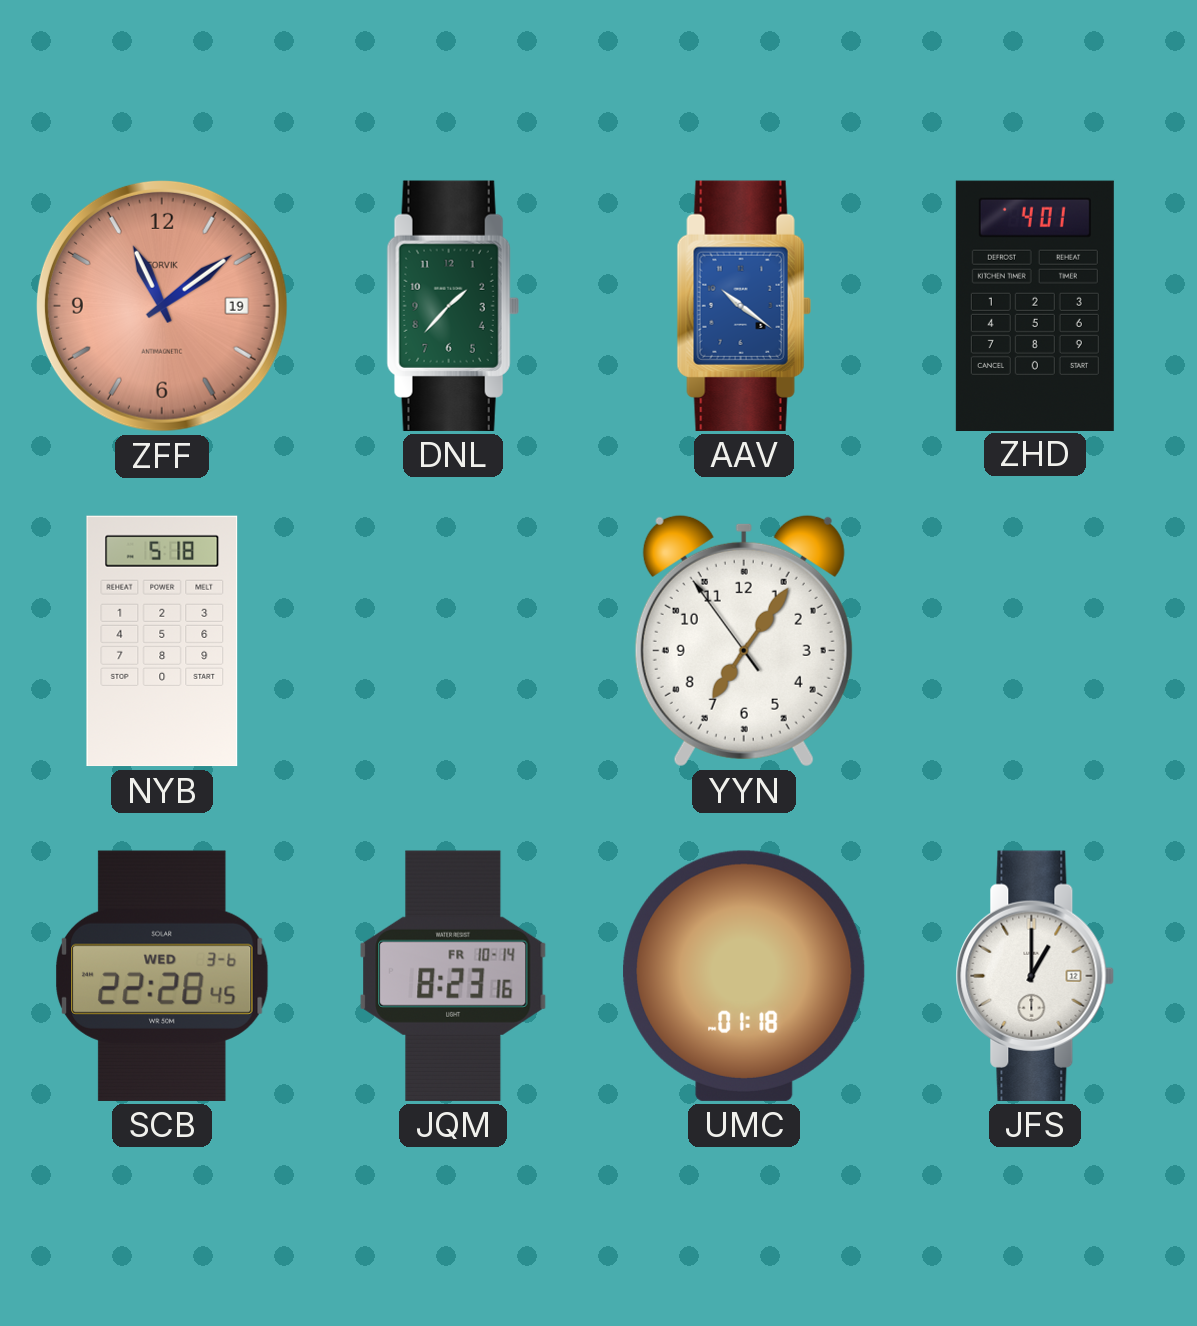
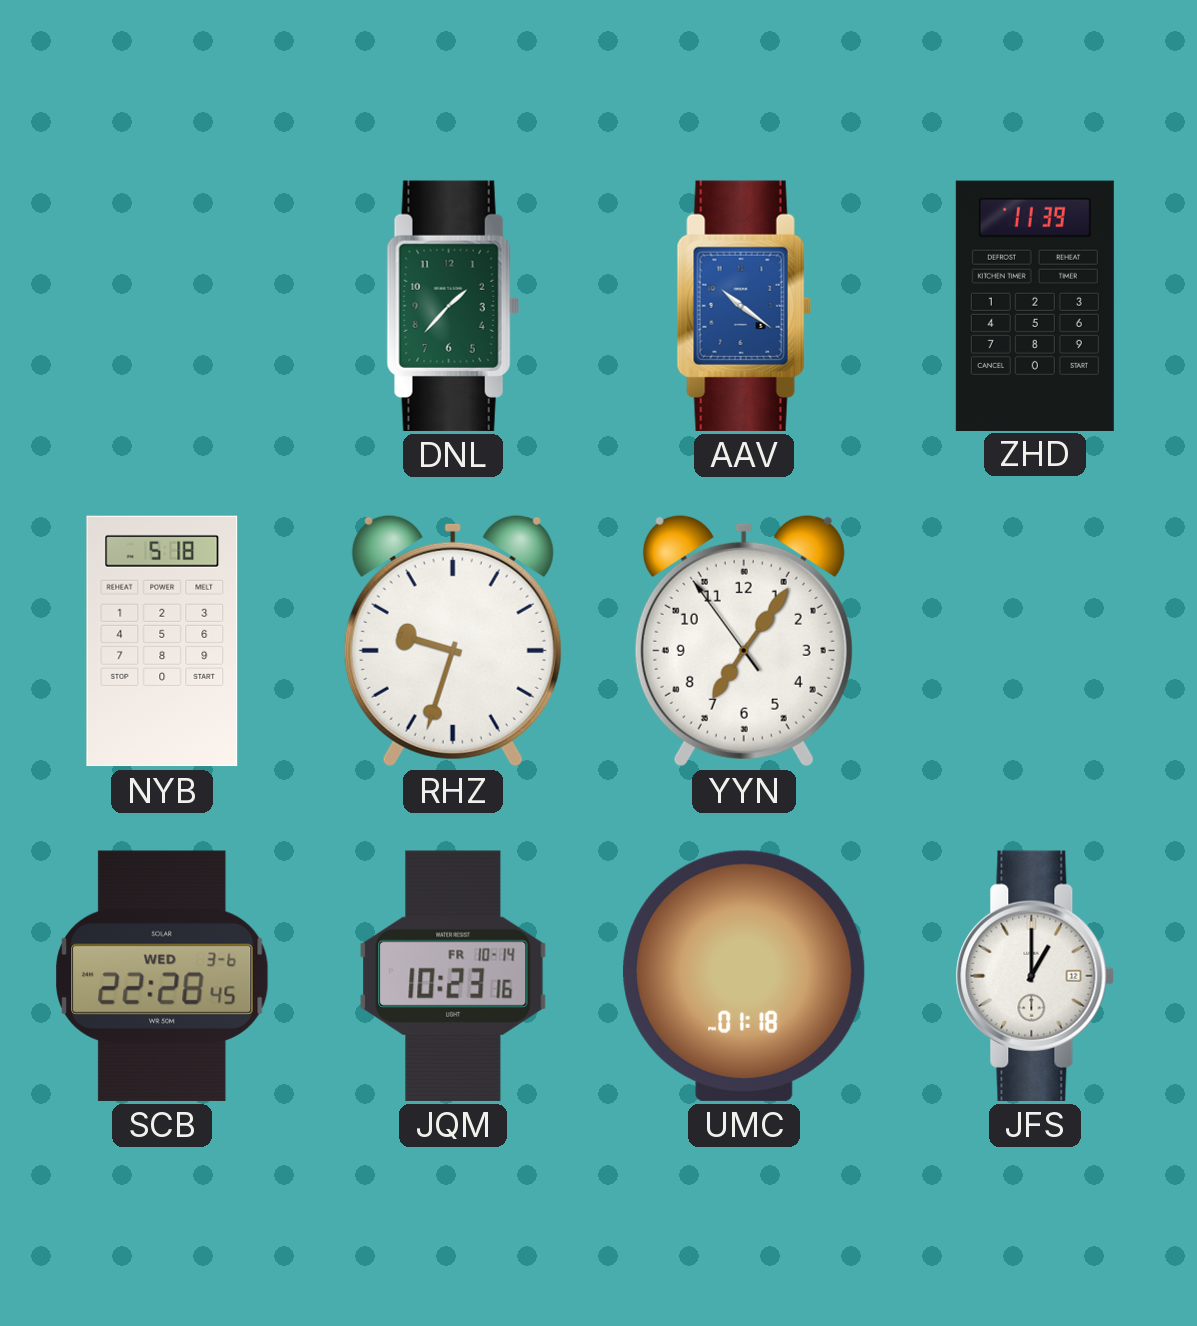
ZFF: 11:09 -> none (162, 306)
ZHD: 4:01 -> 11:39 (1035, 305)
RHZ: none -> 9:33 (453, 641)
JQM: 8:23 -> 10:23 (453, 976)
